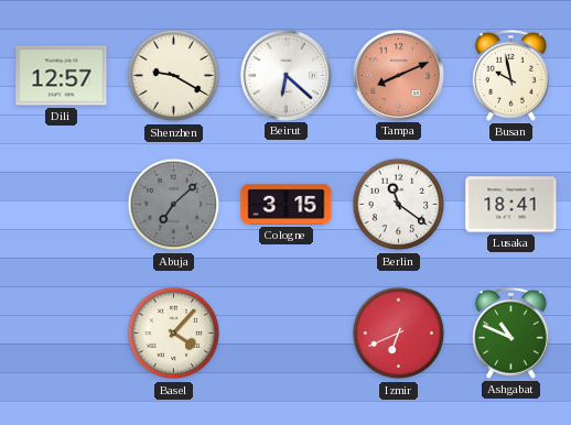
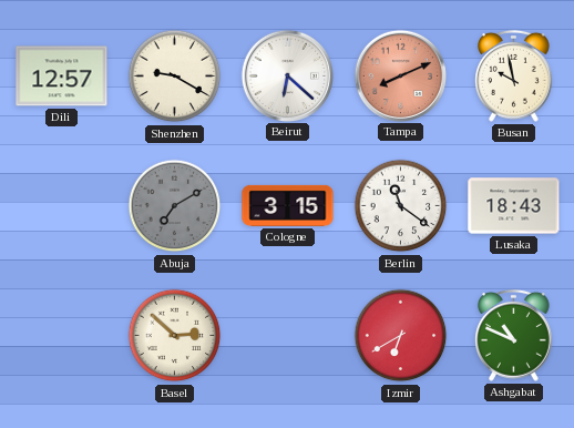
Abuja: 7:08 -> 7:10 (175, 206)
Lusaka: 18:41 -> 18:43 (514, 206)
Basel: 4:07 -> 2:52 (175, 336)
Izmir: 6:41 -> 6:40 (401, 336)
